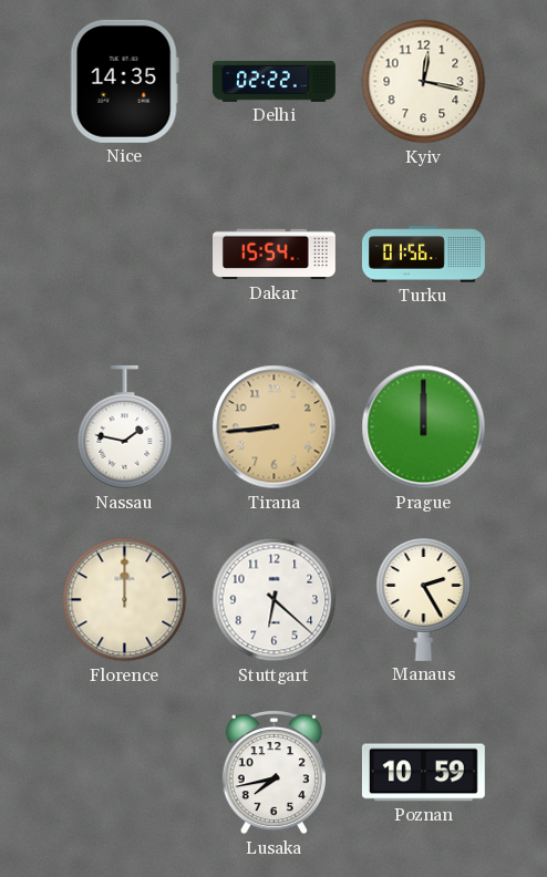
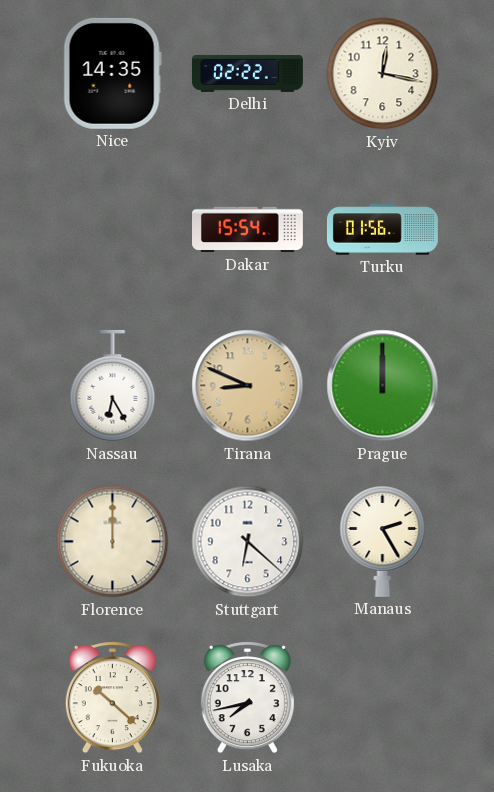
Nassau: 1:47 -> 6:25 (113, 386)
Tirana: 8:44 -> 8:49 (248, 386)
Fukuoka: none -> 10:22 (112, 698)
Poznan: 10:59 -> none (423, 773)
